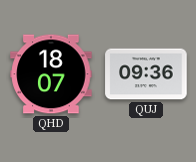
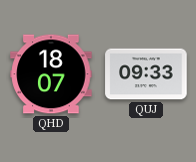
QUJ: 09:36 -> 09:33 (146, 74)
